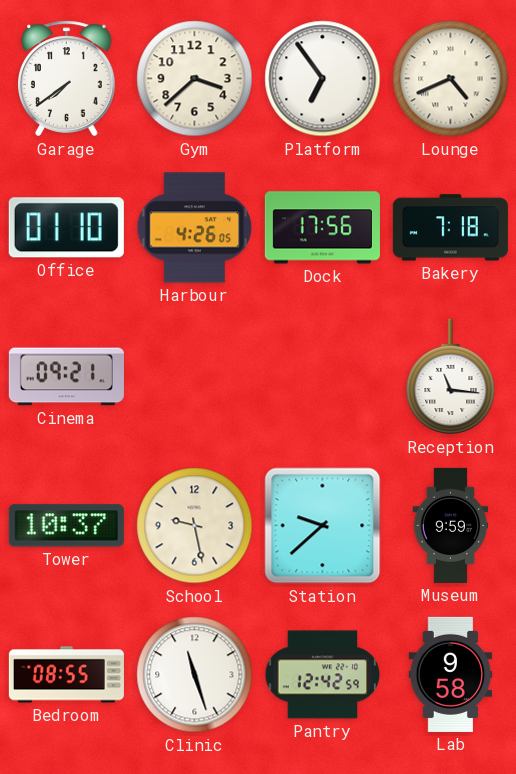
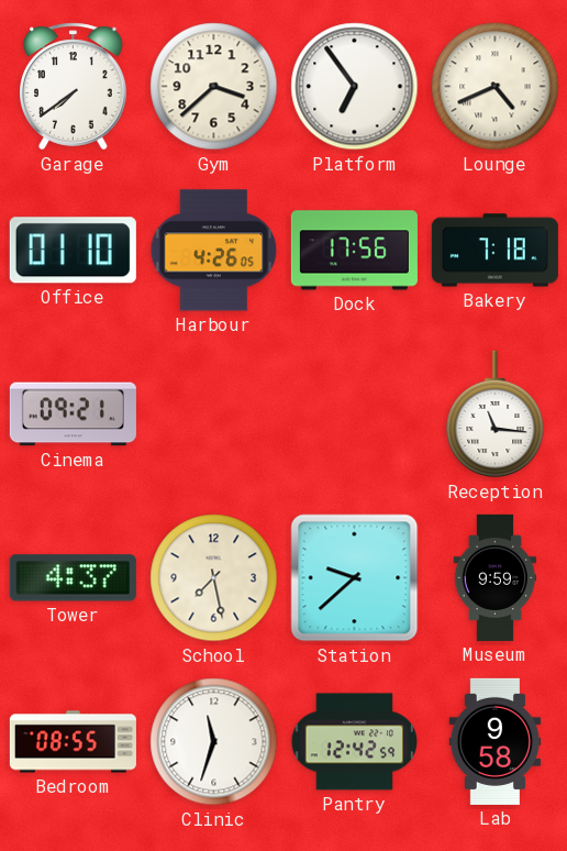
Tower: 10:37 -> 4:37 (73, 578)
School: 9:28 -> 7:28 (214, 578)
Clinic: 11:27 -> 11:33 (214, 742)
